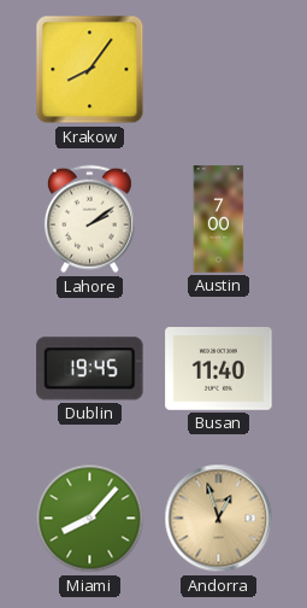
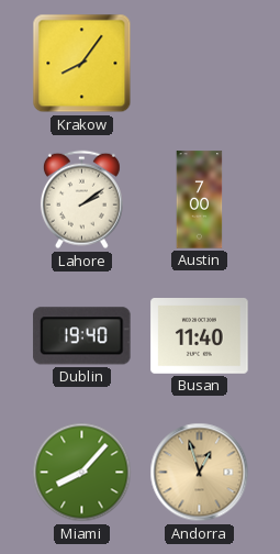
Dublin: 19:45 -> 19:40 (82, 336)
